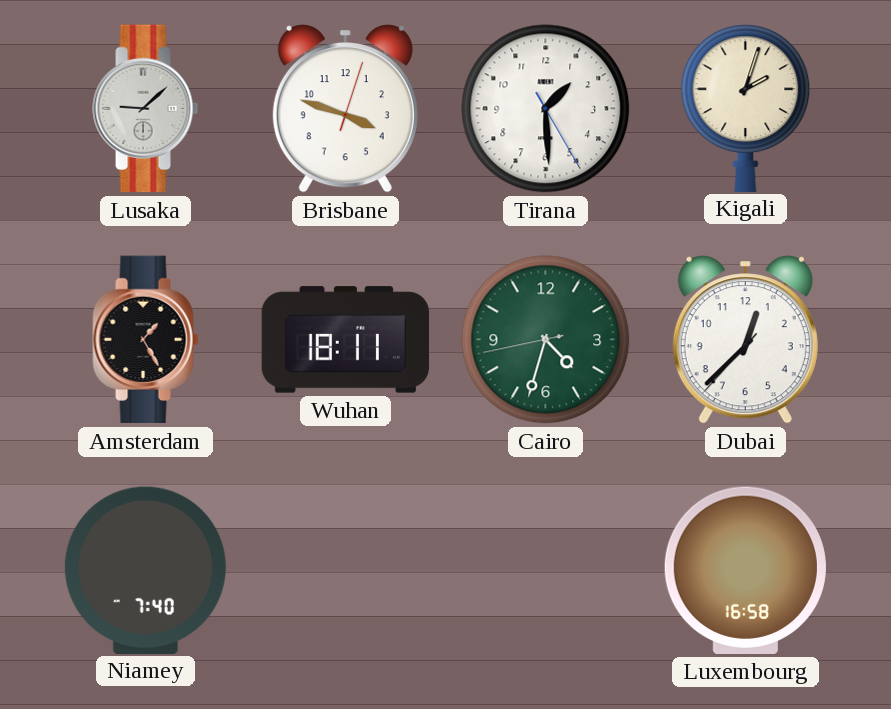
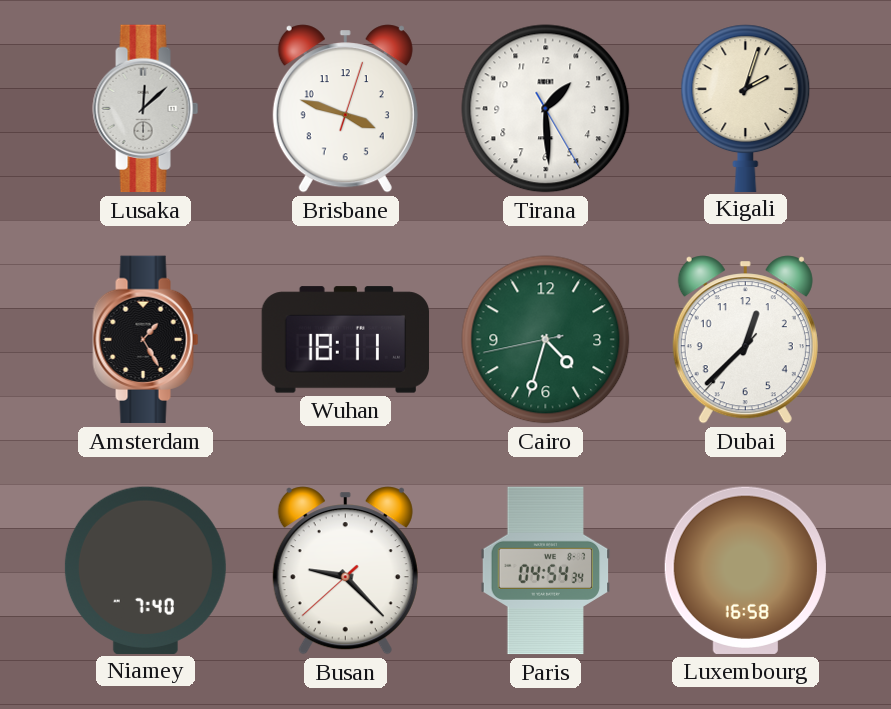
Lusaka: 9:08 -> 12:08 (146, 109)
Busan: none -> 9:22 (345, 571)
Paris: none -> 04:54 (546, 571)
